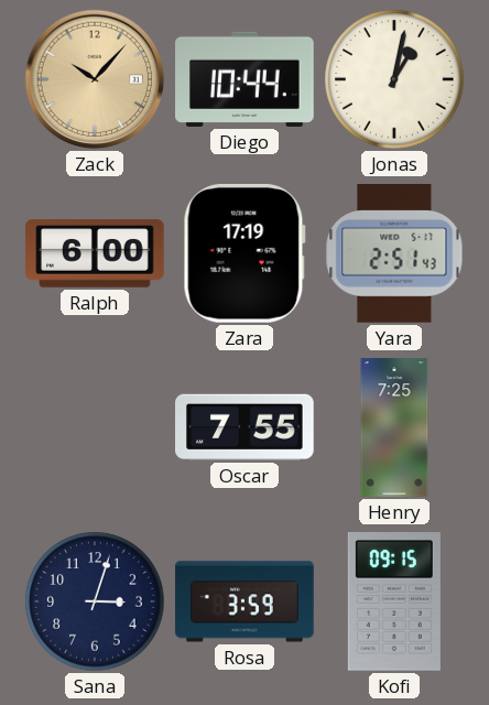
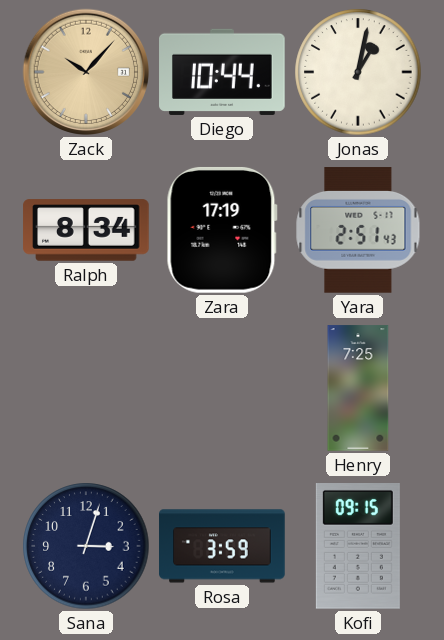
Ralph: 6:00 -> 8:34 (86, 230)
Oscar: 7:55 -> none (246, 427)
